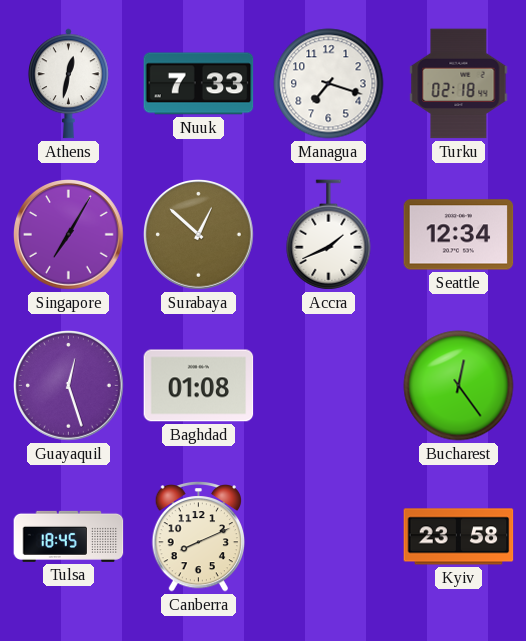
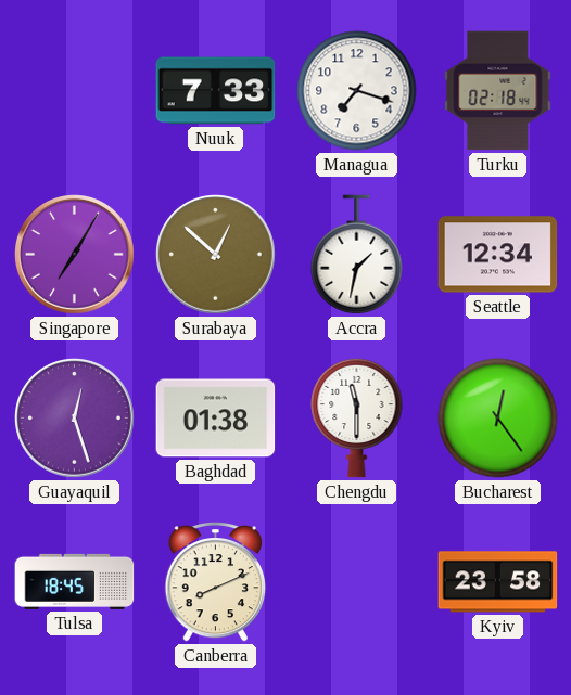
Athens: 12:32 -> none (68, 84)
Accra: 1:41 -> 1:32 (357, 255)
Baghdad: 01:08 -> 01:38 (216, 419)
Chengdu: none -> 11:30 (357, 417)
